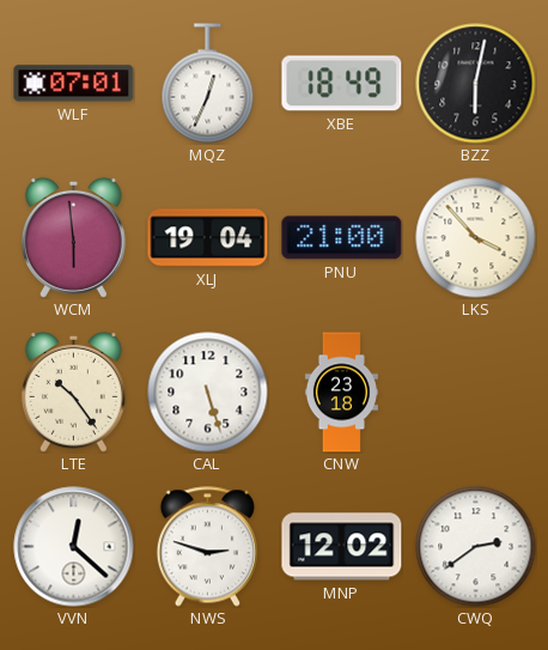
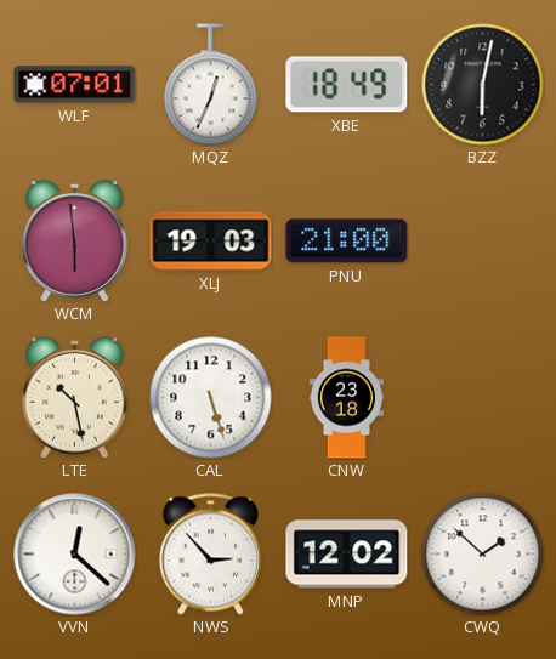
XLJ: 19:04 -> 19:03 (211, 242)
LKS: 3:53 -> none (476, 238)
LTE: 10:24 -> 10:28 (74, 397)
NWS: 2:48 -> 2:53 (210, 555)
CWQ: 2:39 -> 1:52 (483, 555)
